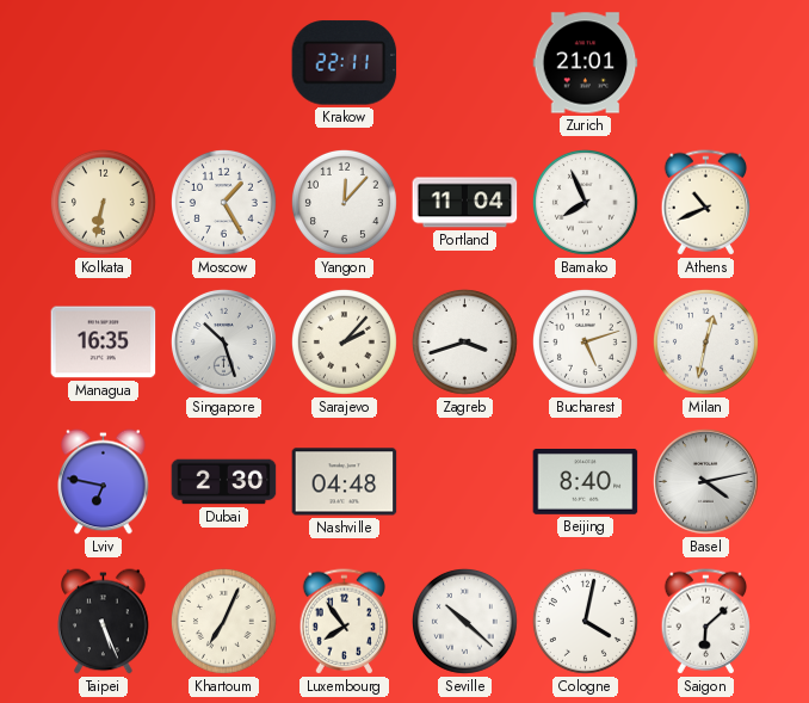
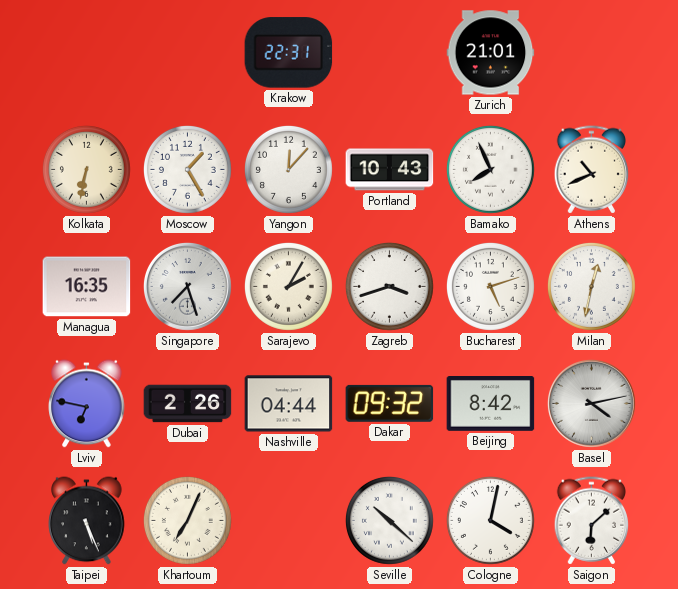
Krakow: 22:11 -> 22:31 (289, 53)
Portland: 11:04 -> 10:43 (390, 170)
Singapore: 10:27 -> 7:27 (187, 286)
Sarajevo: 2:07 -> 2:05 (288, 286)
Dubai: 2:30 -> 2:26 (188, 404)
Nashville: 04:48 -> 04:44 (289, 404)
Dakar: none -> 09:32 (390, 403)
Beijing: 8:40 -> 8:42 (491, 404)
Luxembourg: 7:54 -> none (345, 622)
